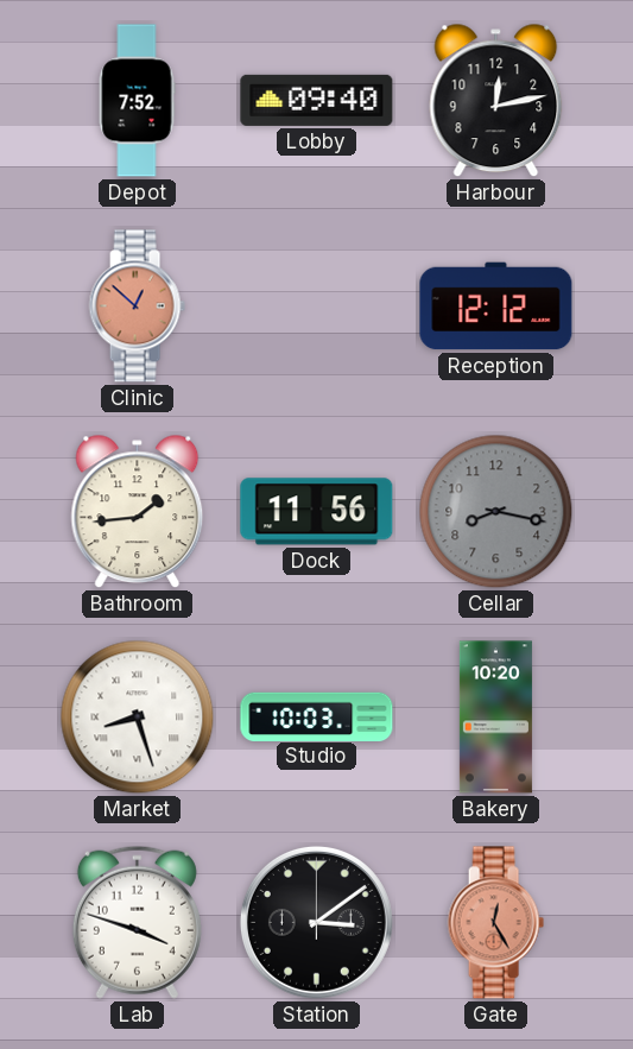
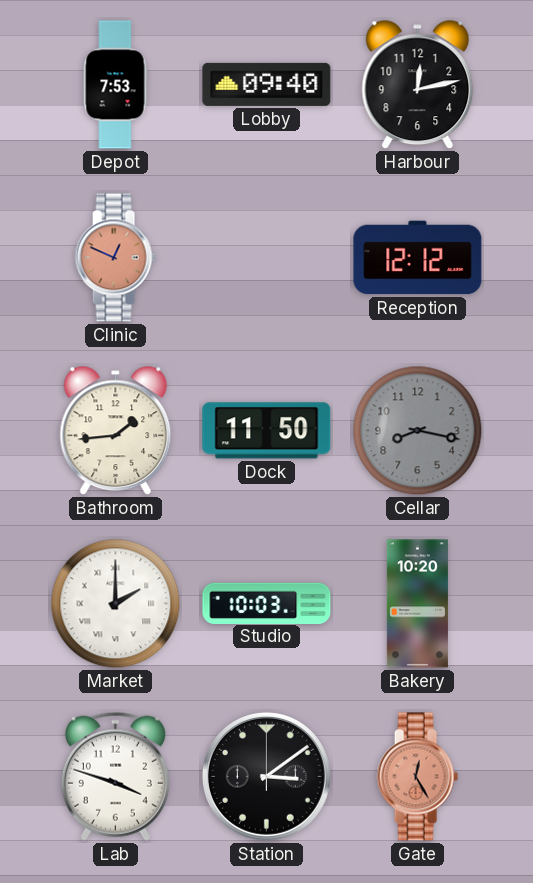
Depot: 7:52 -> 7:53 (115, 85)
Clinic: 12:52 -> 12:49 (115, 258)
Dock: 11:56 -> 11:50 (267, 431)
Market: 8:27 -> 2:00 (116, 604)
